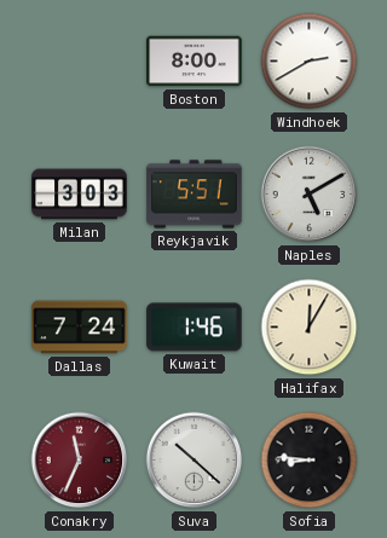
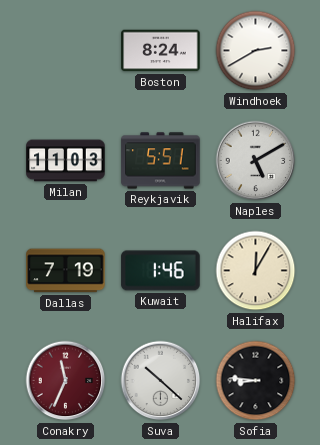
Boston: 8:00 -> 8:24 (161, 51)
Milan: 3:03 -> 11:03 (66, 161)
Dallas: 7:24 -> 7:19 (66, 271)
